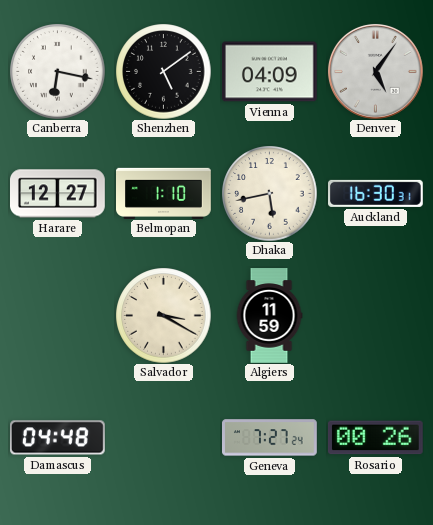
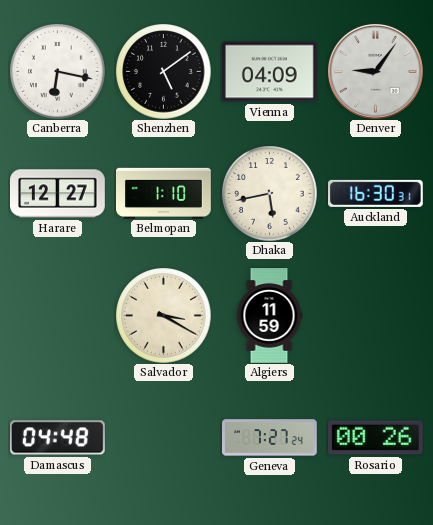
Denver: 5:06 -> 9:06 (375, 71)
